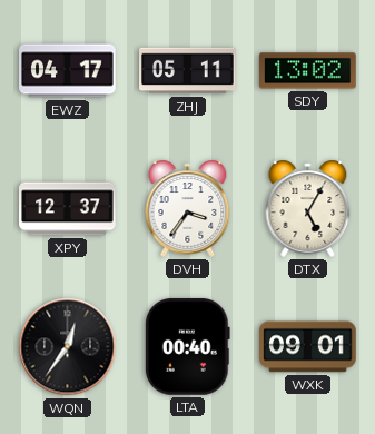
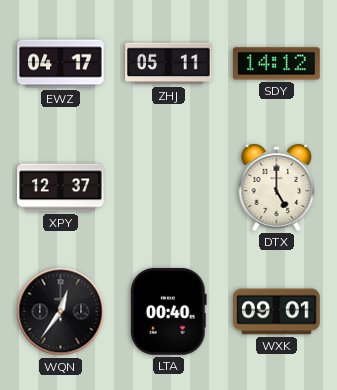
SDY: 13:02 -> 14:12 (277, 64)
DVH: 3:36 -> none (188, 208)
DTX: 5:05 -> 5:00 (277, 187)
